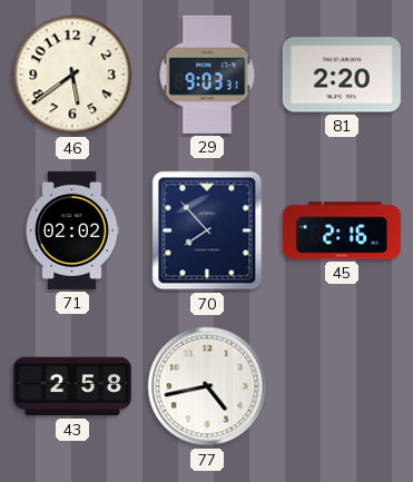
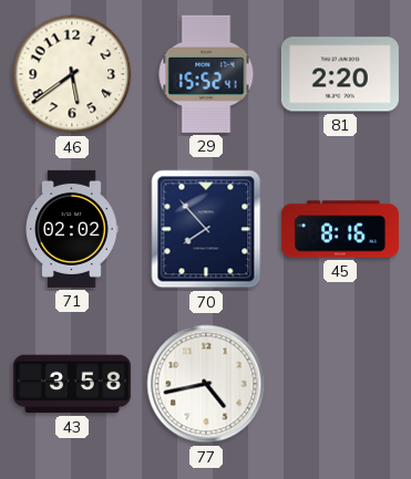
29: 9:03 -> 15:52 (206, 74)
45: 2:16 -> 8:16 (340, 229)
43: 2:58 -> 3:58 (72, 384)
